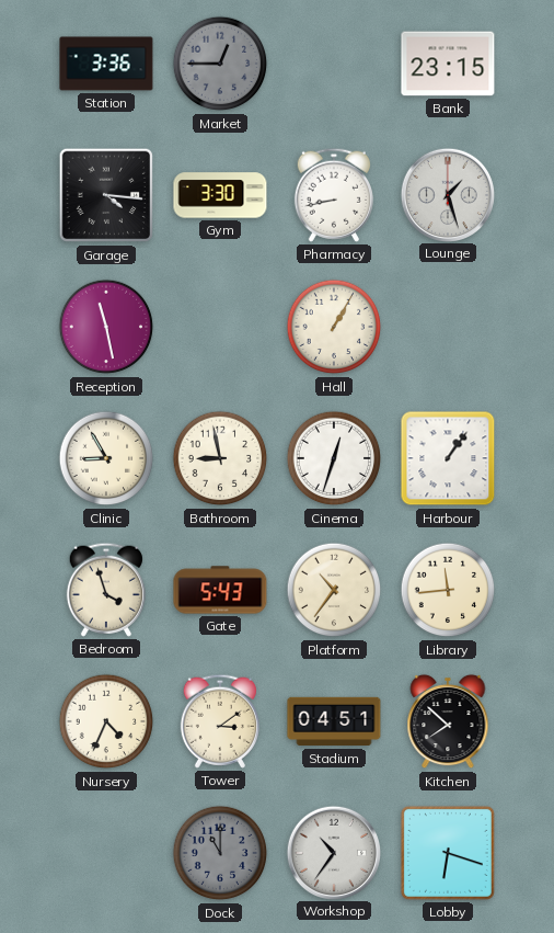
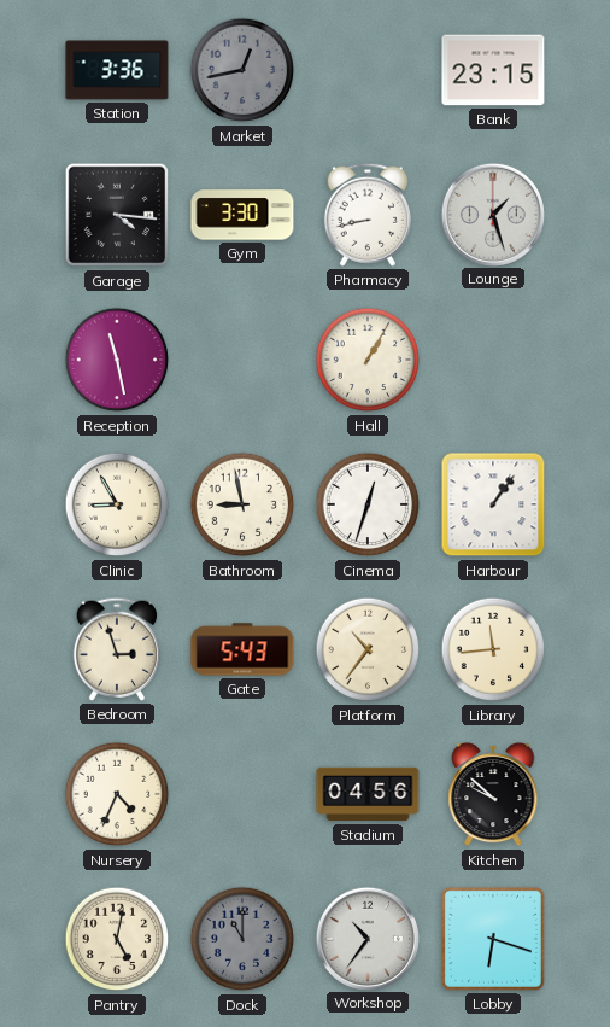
Market: 12:45 -> 12:43 (242, 70)
Bedroom: 3:57 -> 2:57 (117, 649)
Tower: 3:09 -> none (220, 721)
Stadium: 04:51 -> 04:56 (368, 794)
Kitchen: 7:52 -> 9:52 (493, 794)
Pantry: none -> 5:02 (117, 939)
